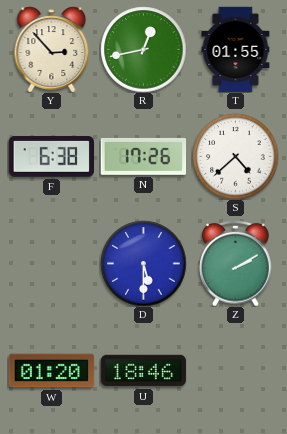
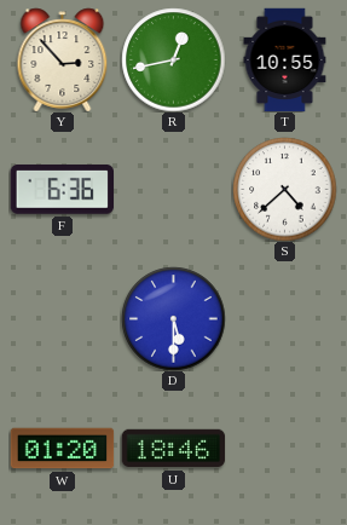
T: 01:55 -> 10:55 (285, 59)
F: 6:38 -> 6:36 (62, 189)
N: 17:26 -> none (143, 156)
Z: 2:10 -> none (236, 263)
